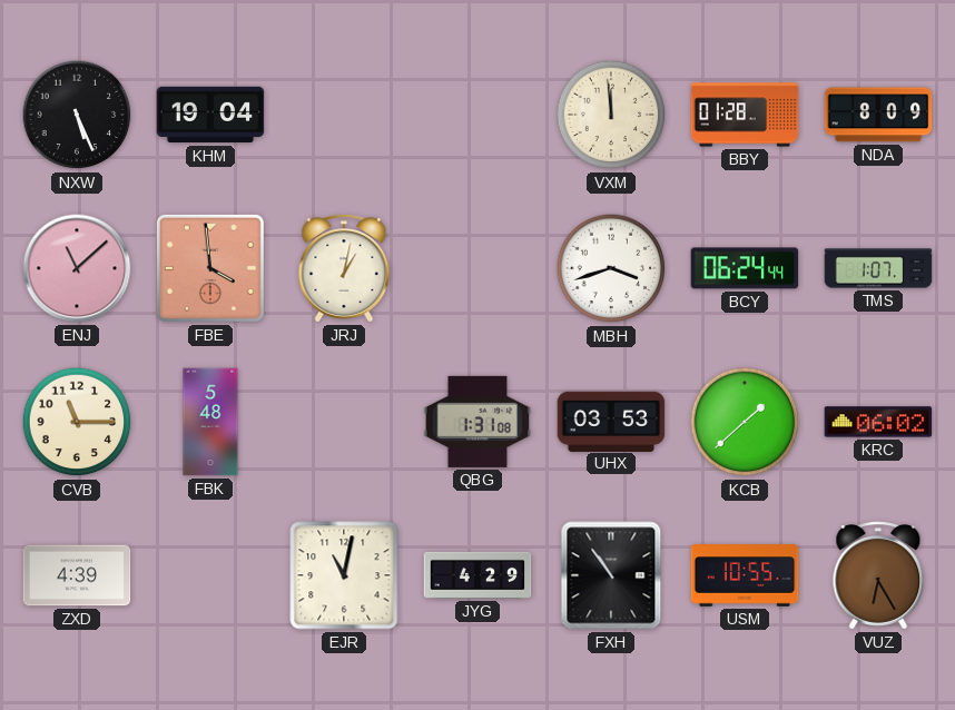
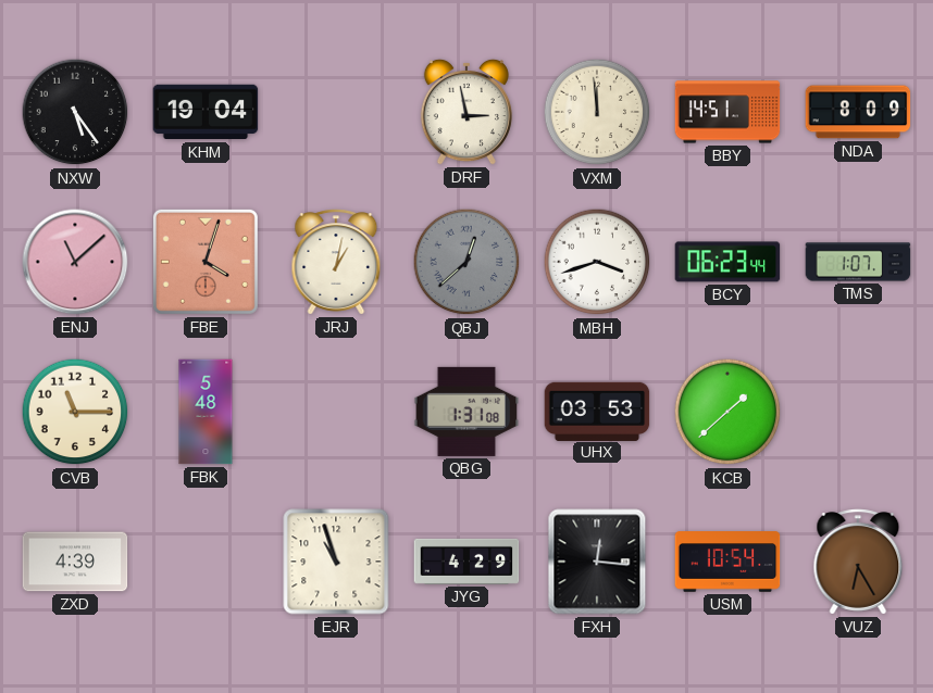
NXW: 5:26 -> 5:24 (75, 112)
DRF: none -> 2:58 (467, 112)
BBY: 01:28 -> 14:51 (727, 112)
FBE: 3:59 -> 4:03 (206, 262)
QBJ: none -> 12:38 (467, 262)
BCY: 06:24 -> 06:23 (727, 262)
KRC: 06:02 -> none (878, 422)
EJR: 11:02 -> 10:57 (336, 562)
FXH: 10:54 -> 12:16 (597, 562)
USM: 10:55 -> 10:54 (727, 562)
